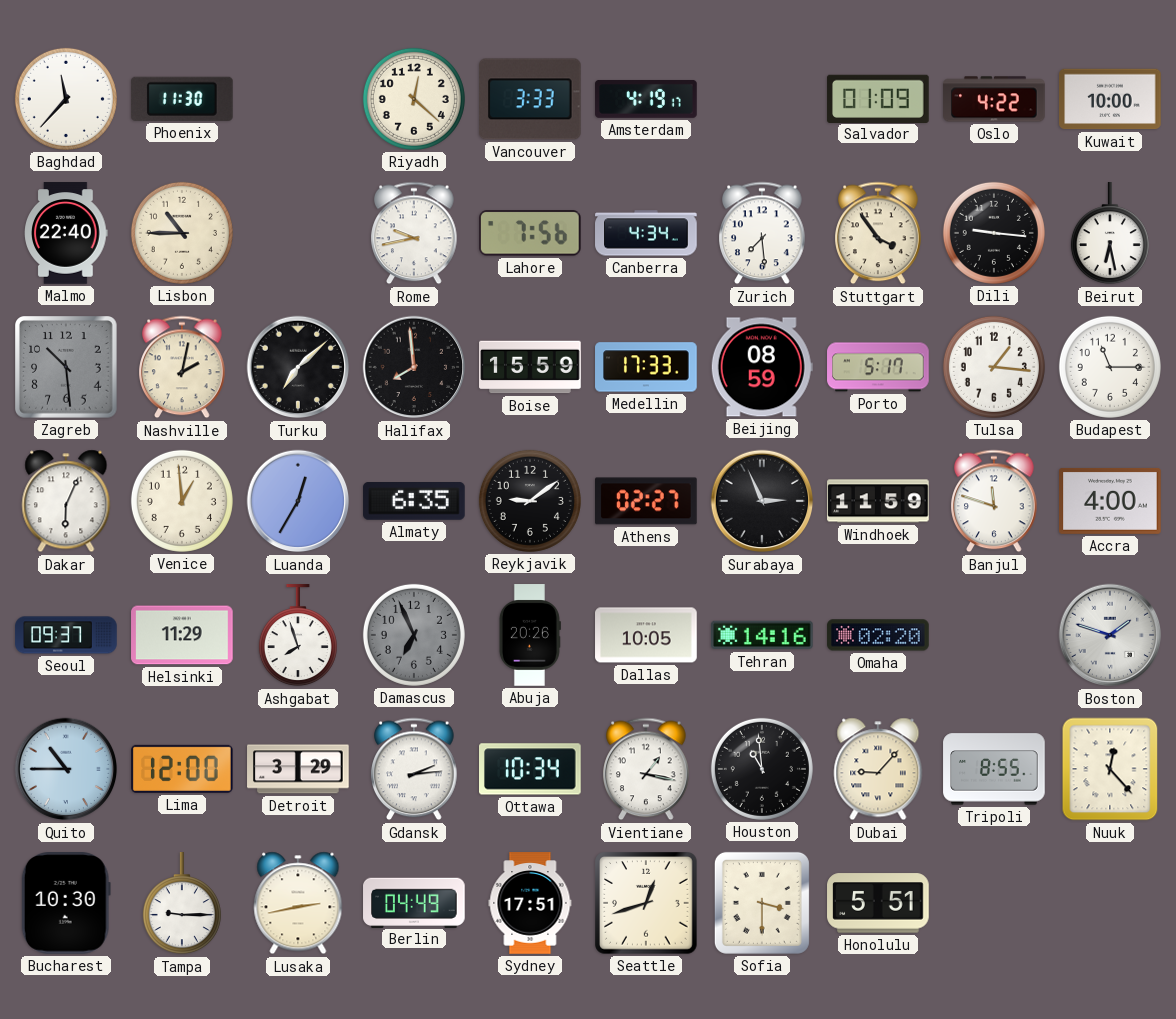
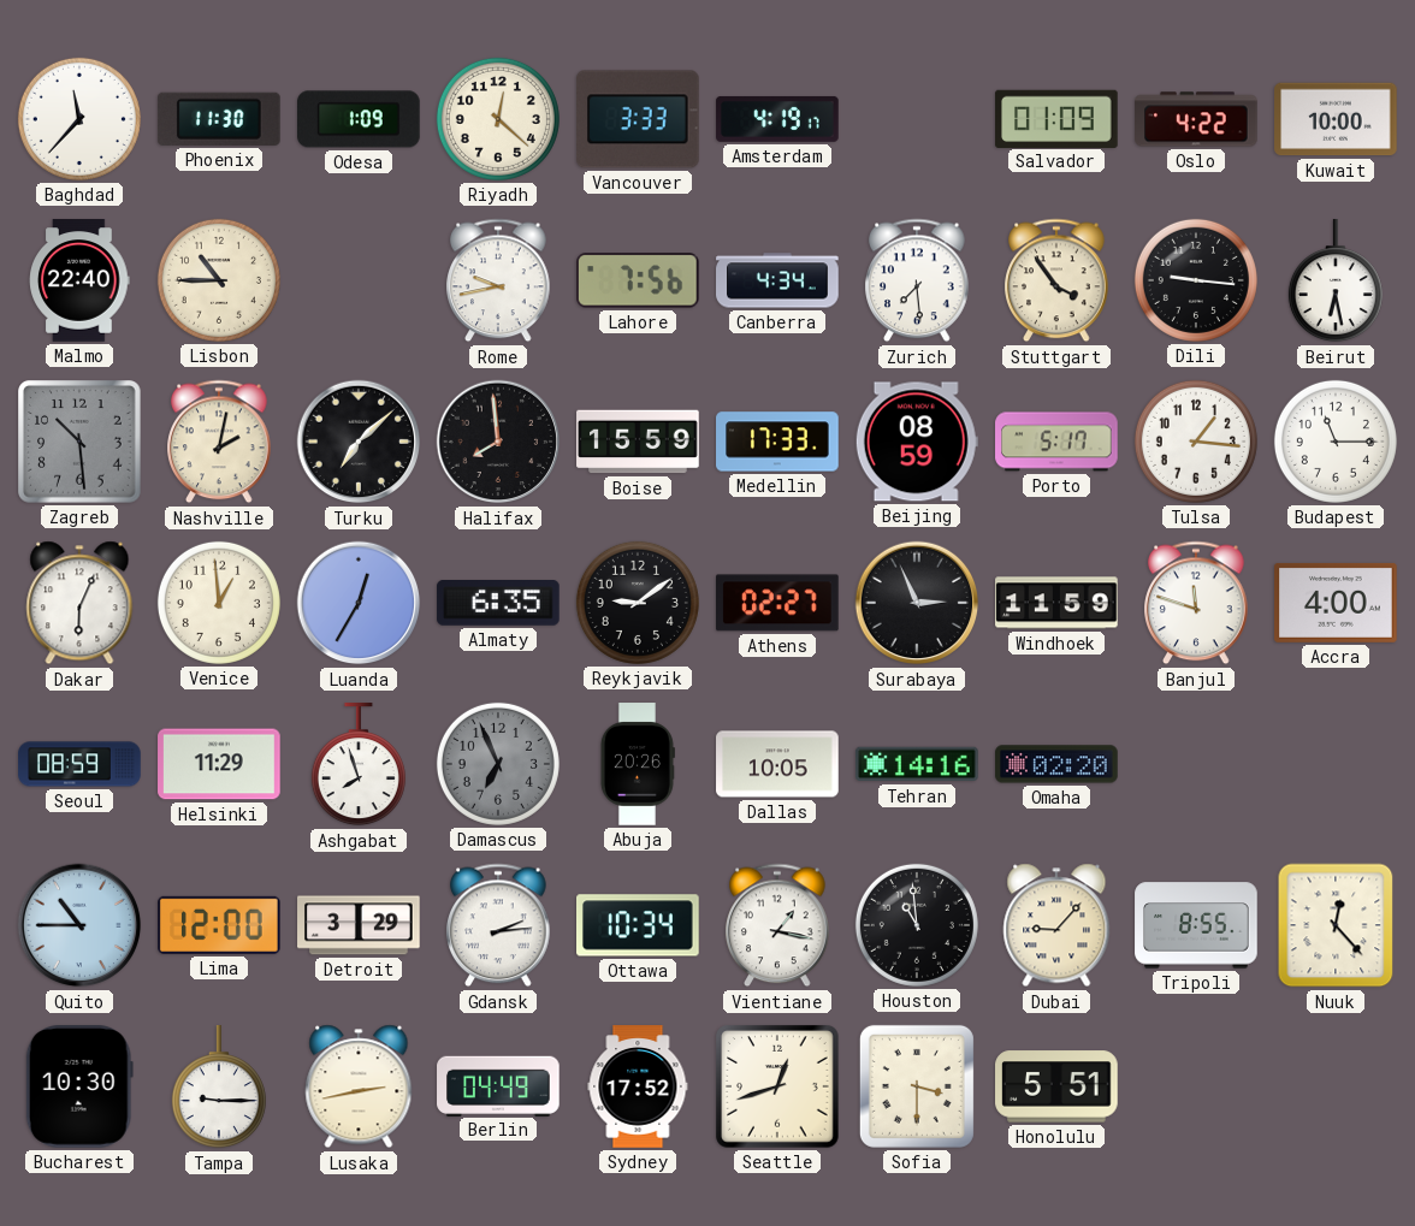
Odesa: none -> 1:09 (359, 119)
Seoul: 09:37 -> 08:59 (79, 764)
Boston: 1:48 -> none (1110, 635)
Sydney: 17:51 -> 17:52 (638, 1086)
